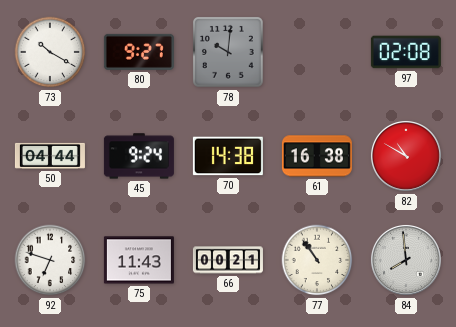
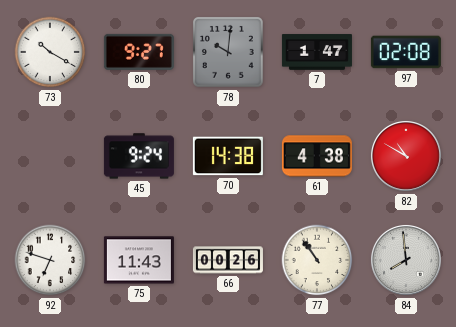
7: none -> 1:47 (317, 52)
50: 04:44 -> none (50, 156)
61: 16:38 -> 4:38 (317, 156)
66: 00:21 -> 00:26 (228, 260)
